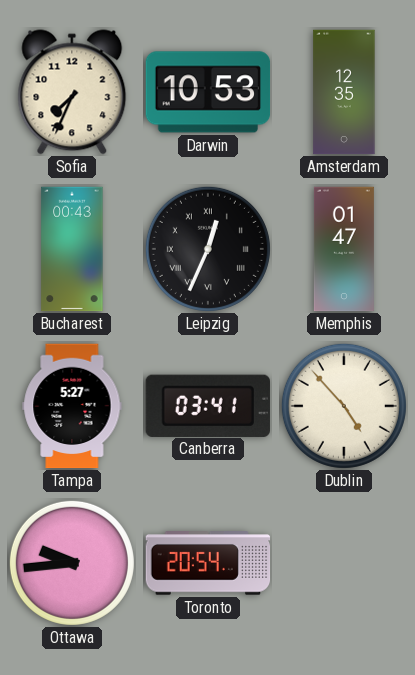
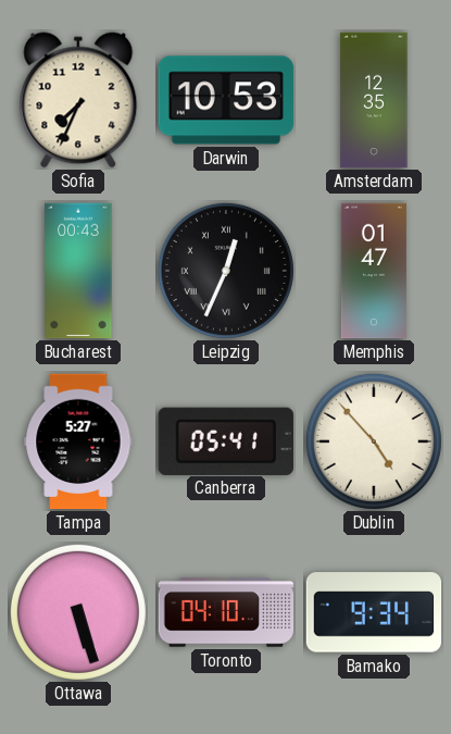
Canberra: 03:41 -> 05:41 (226, 440)
Ottawa: 9:44 -> 5:27 (78, 612)
Toronto: 20:54 -> 04:10 (226, 612)
Bamako: none -> 9:34 (374, 612)
